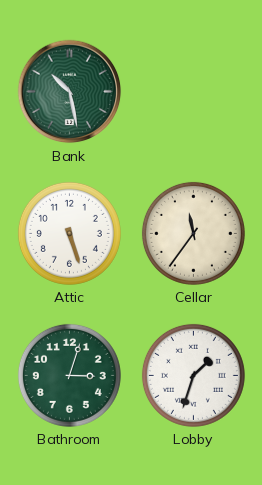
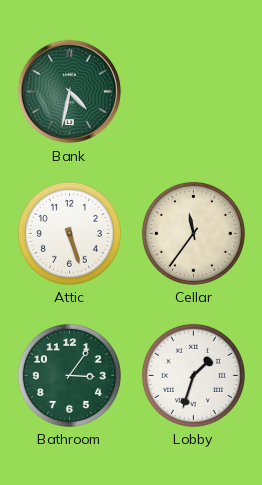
Bank: 10:28 -> 4:32 (70, 92)
Bathroom: 3:03 -> 3:06 (69, 375)
